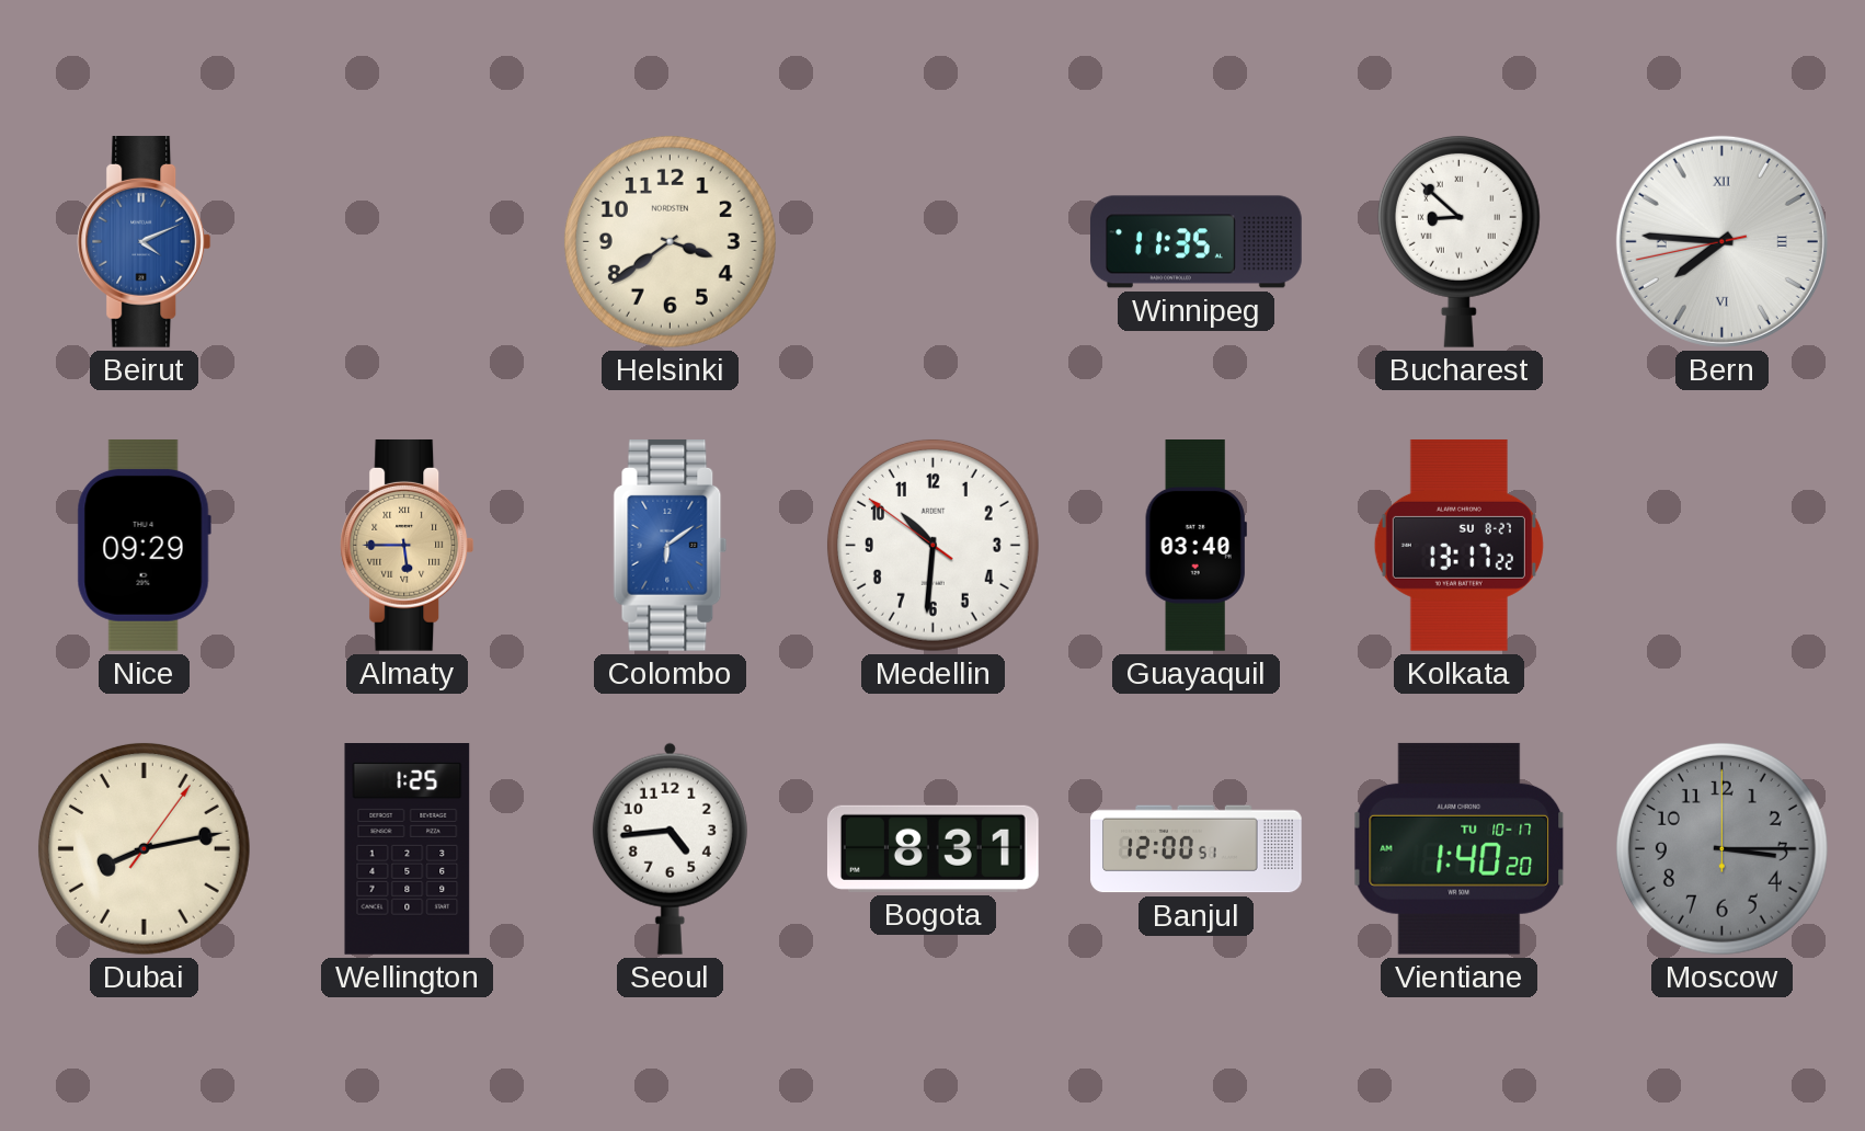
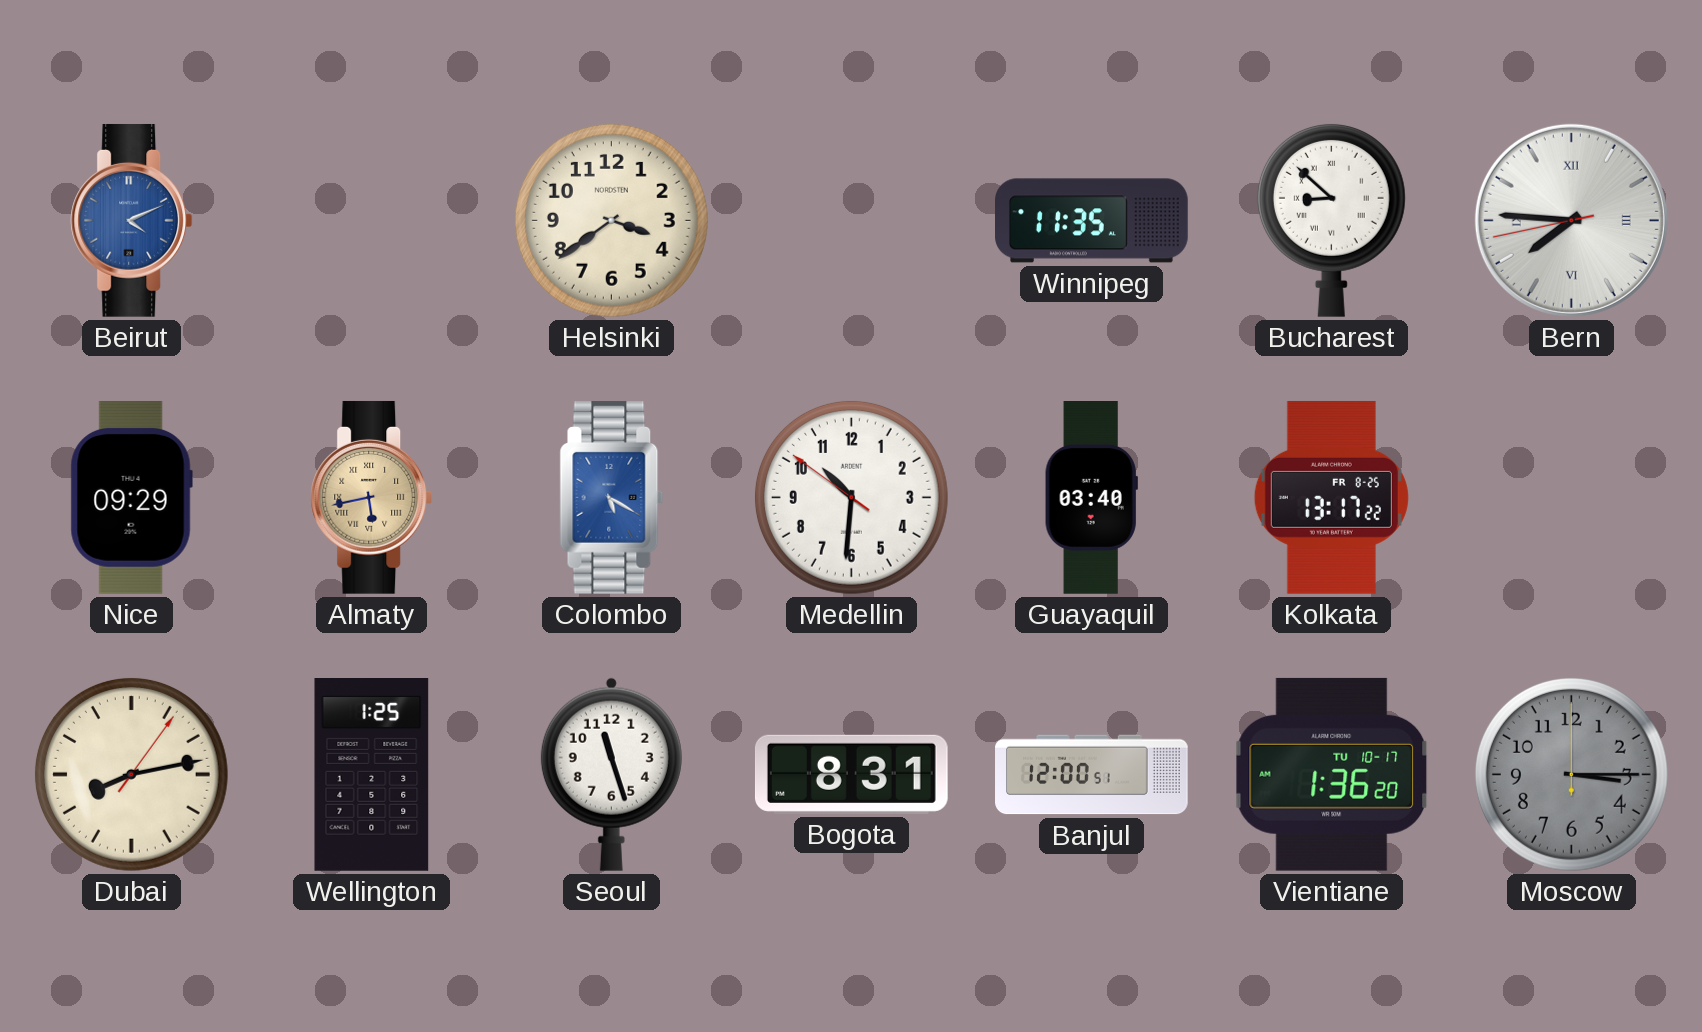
Almaty: 5:45 -> 5:43 (372, 497)
Colombo: 6:09 -> 5:20 (612, 497)
Kolkata date: SU 8-27 -> FR 8-25 (1331, 497)
Seoul: 4:44 -> 11:27 (611, 774)
Vientiane: 1:40 -> 1:36 (1332, 774)
